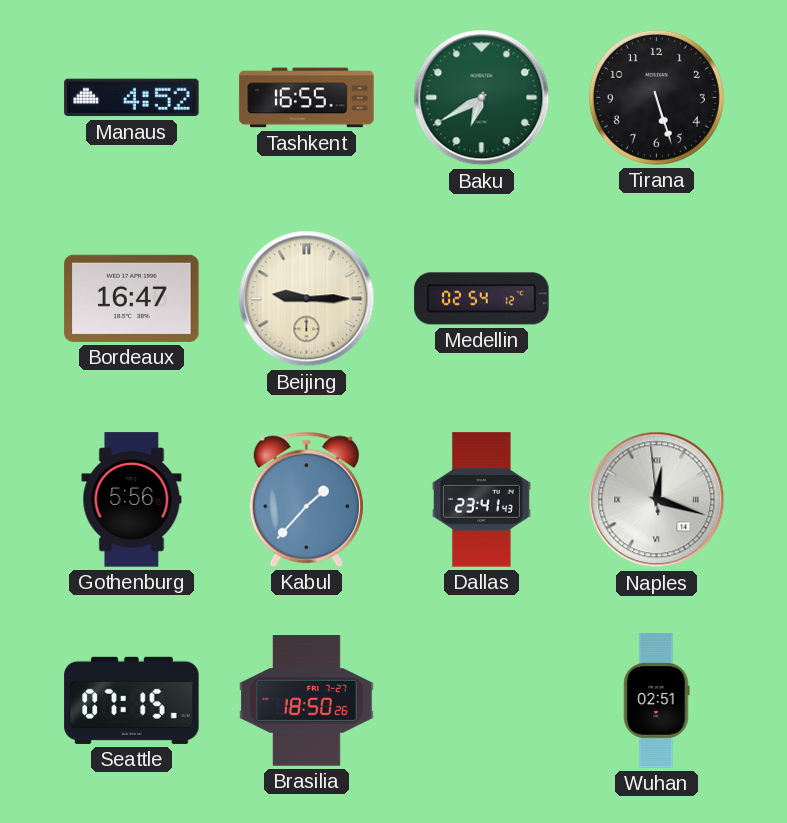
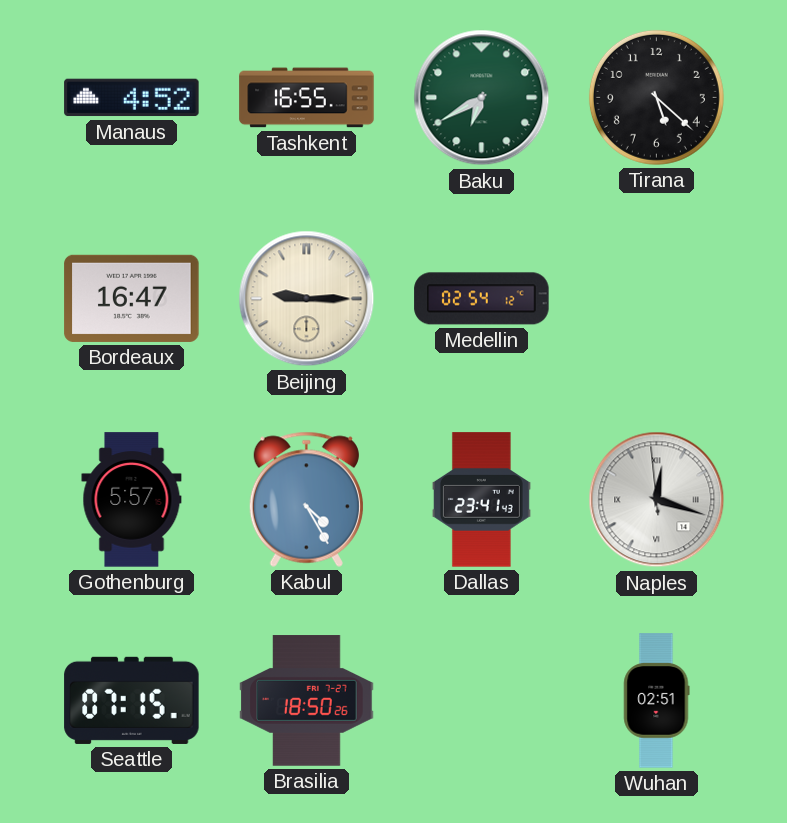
Tirana: 5:27 -> 5:22 (656, 97)
Gothenburg: 5:56 -> 5:57 (132, 500)
Kabul: 1:37 -> 4:25 (306, 499)
